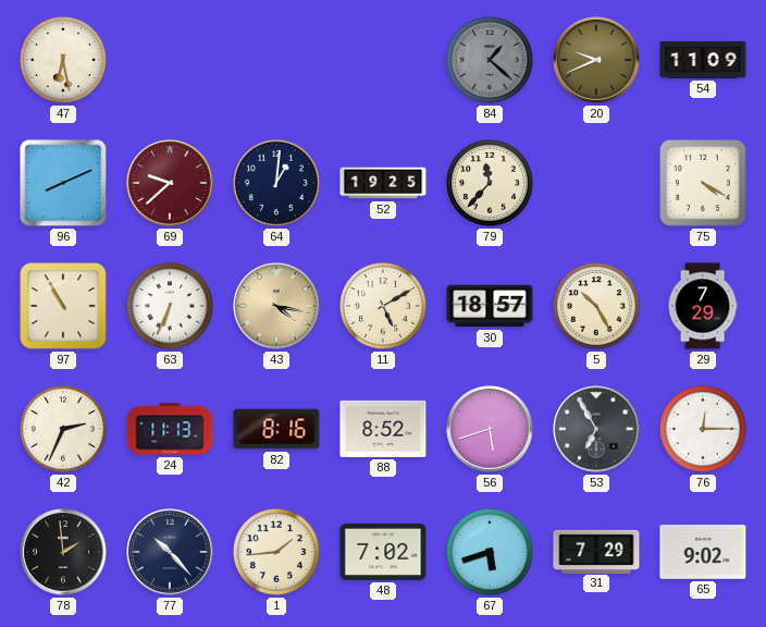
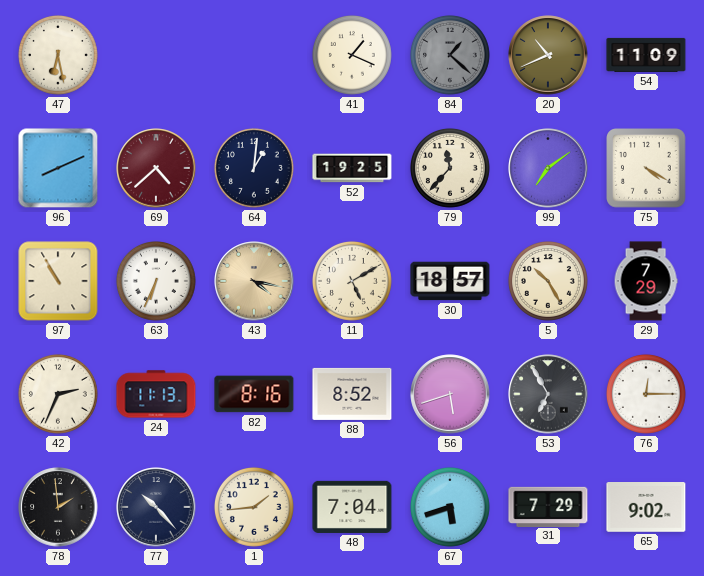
41: none -> 1:19 (352, 55)
20: 9:41 -> 10:41 (548, 55)
69: 9:38 -> 4:38 (156, 168)
99: none -> 7:09 (548, 168)
48: 7:02 -> 7:04 (352, 507)
